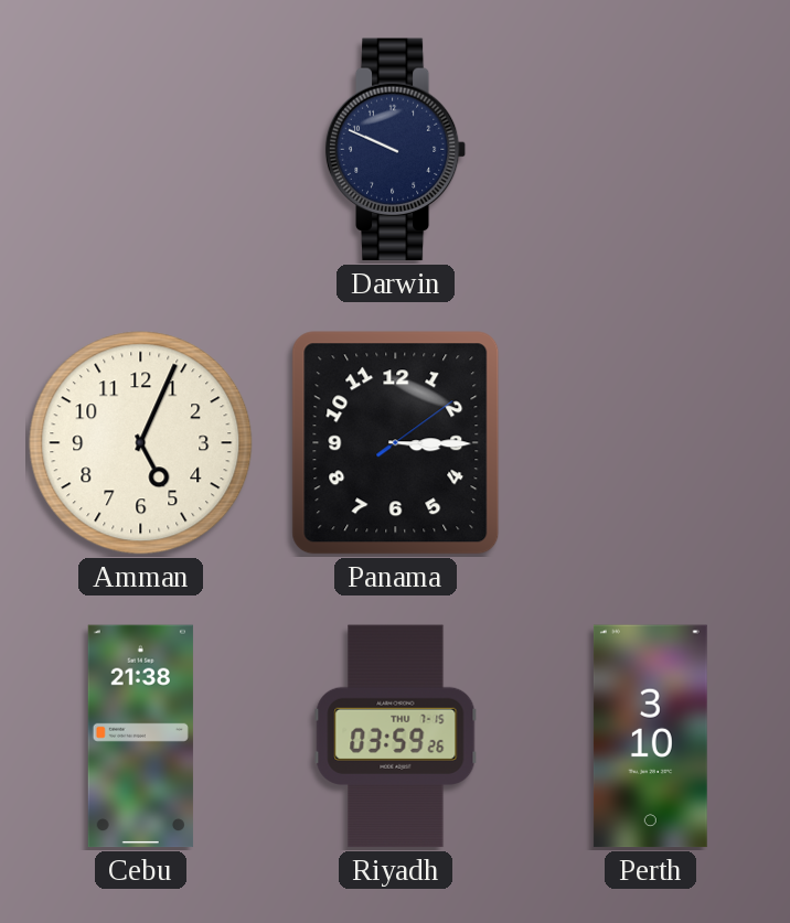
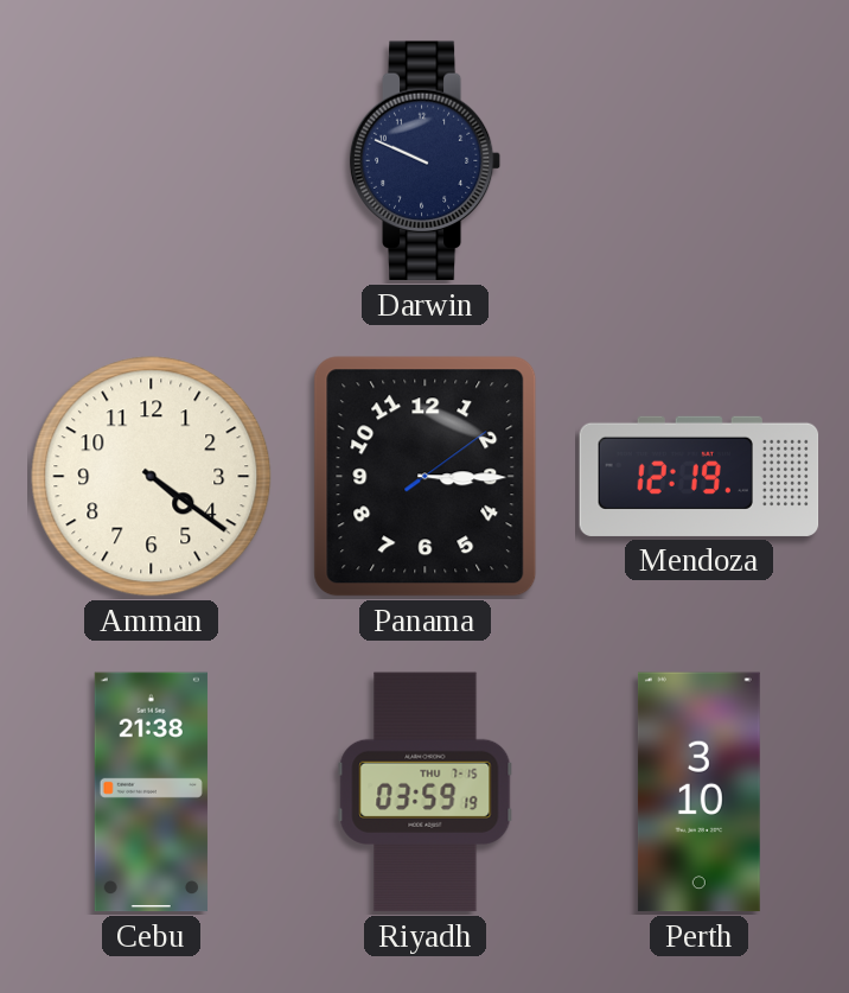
Amman: 5:04 -> 4:21 (152, 477)
Mendoza: none -> 12:19 (700, 476)
Riyadh: 03:59:26 -> 03:59:19 (426, 793)
